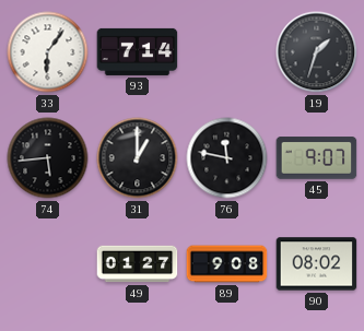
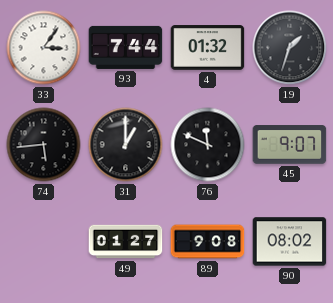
33: 6:06 -> 3:06 (44, 48)
93: 7:14 -> 7:44 (126, 47)
4: none -> 01:32 (208, 48)
76: 11:47 -> 11:49 (208, 145)
